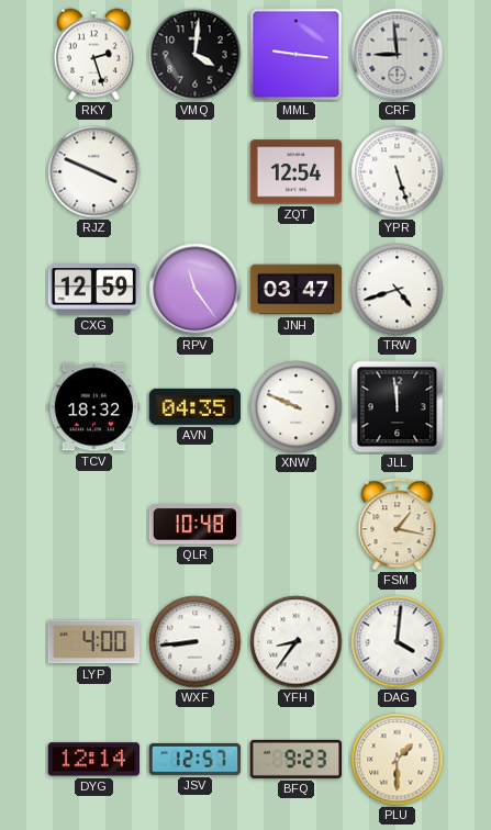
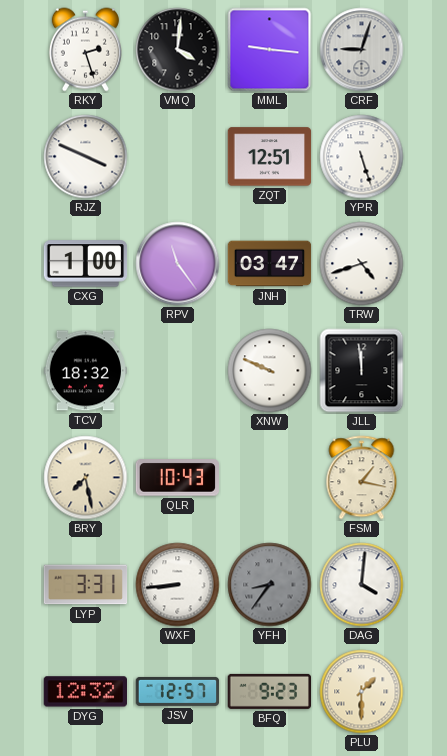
CRF: 8:59 -> 9:03 (362, 50)
ZQT: 12:54 -> 12:51 (270, 157)
CXG: 12:59 -> 1:00 (86, 264)
AVN: 04:35 -> none (194, 406)
BRY: none -> 7:28 (86, 478)
QLR: 10:48 -> 10:43 (177, 478)
LYP: 4:00 -> 3:31 (86, 585)
YFH dial: white -> grey (270, 585)
DYG: 12:14 -> 12:32 (85, 692)
